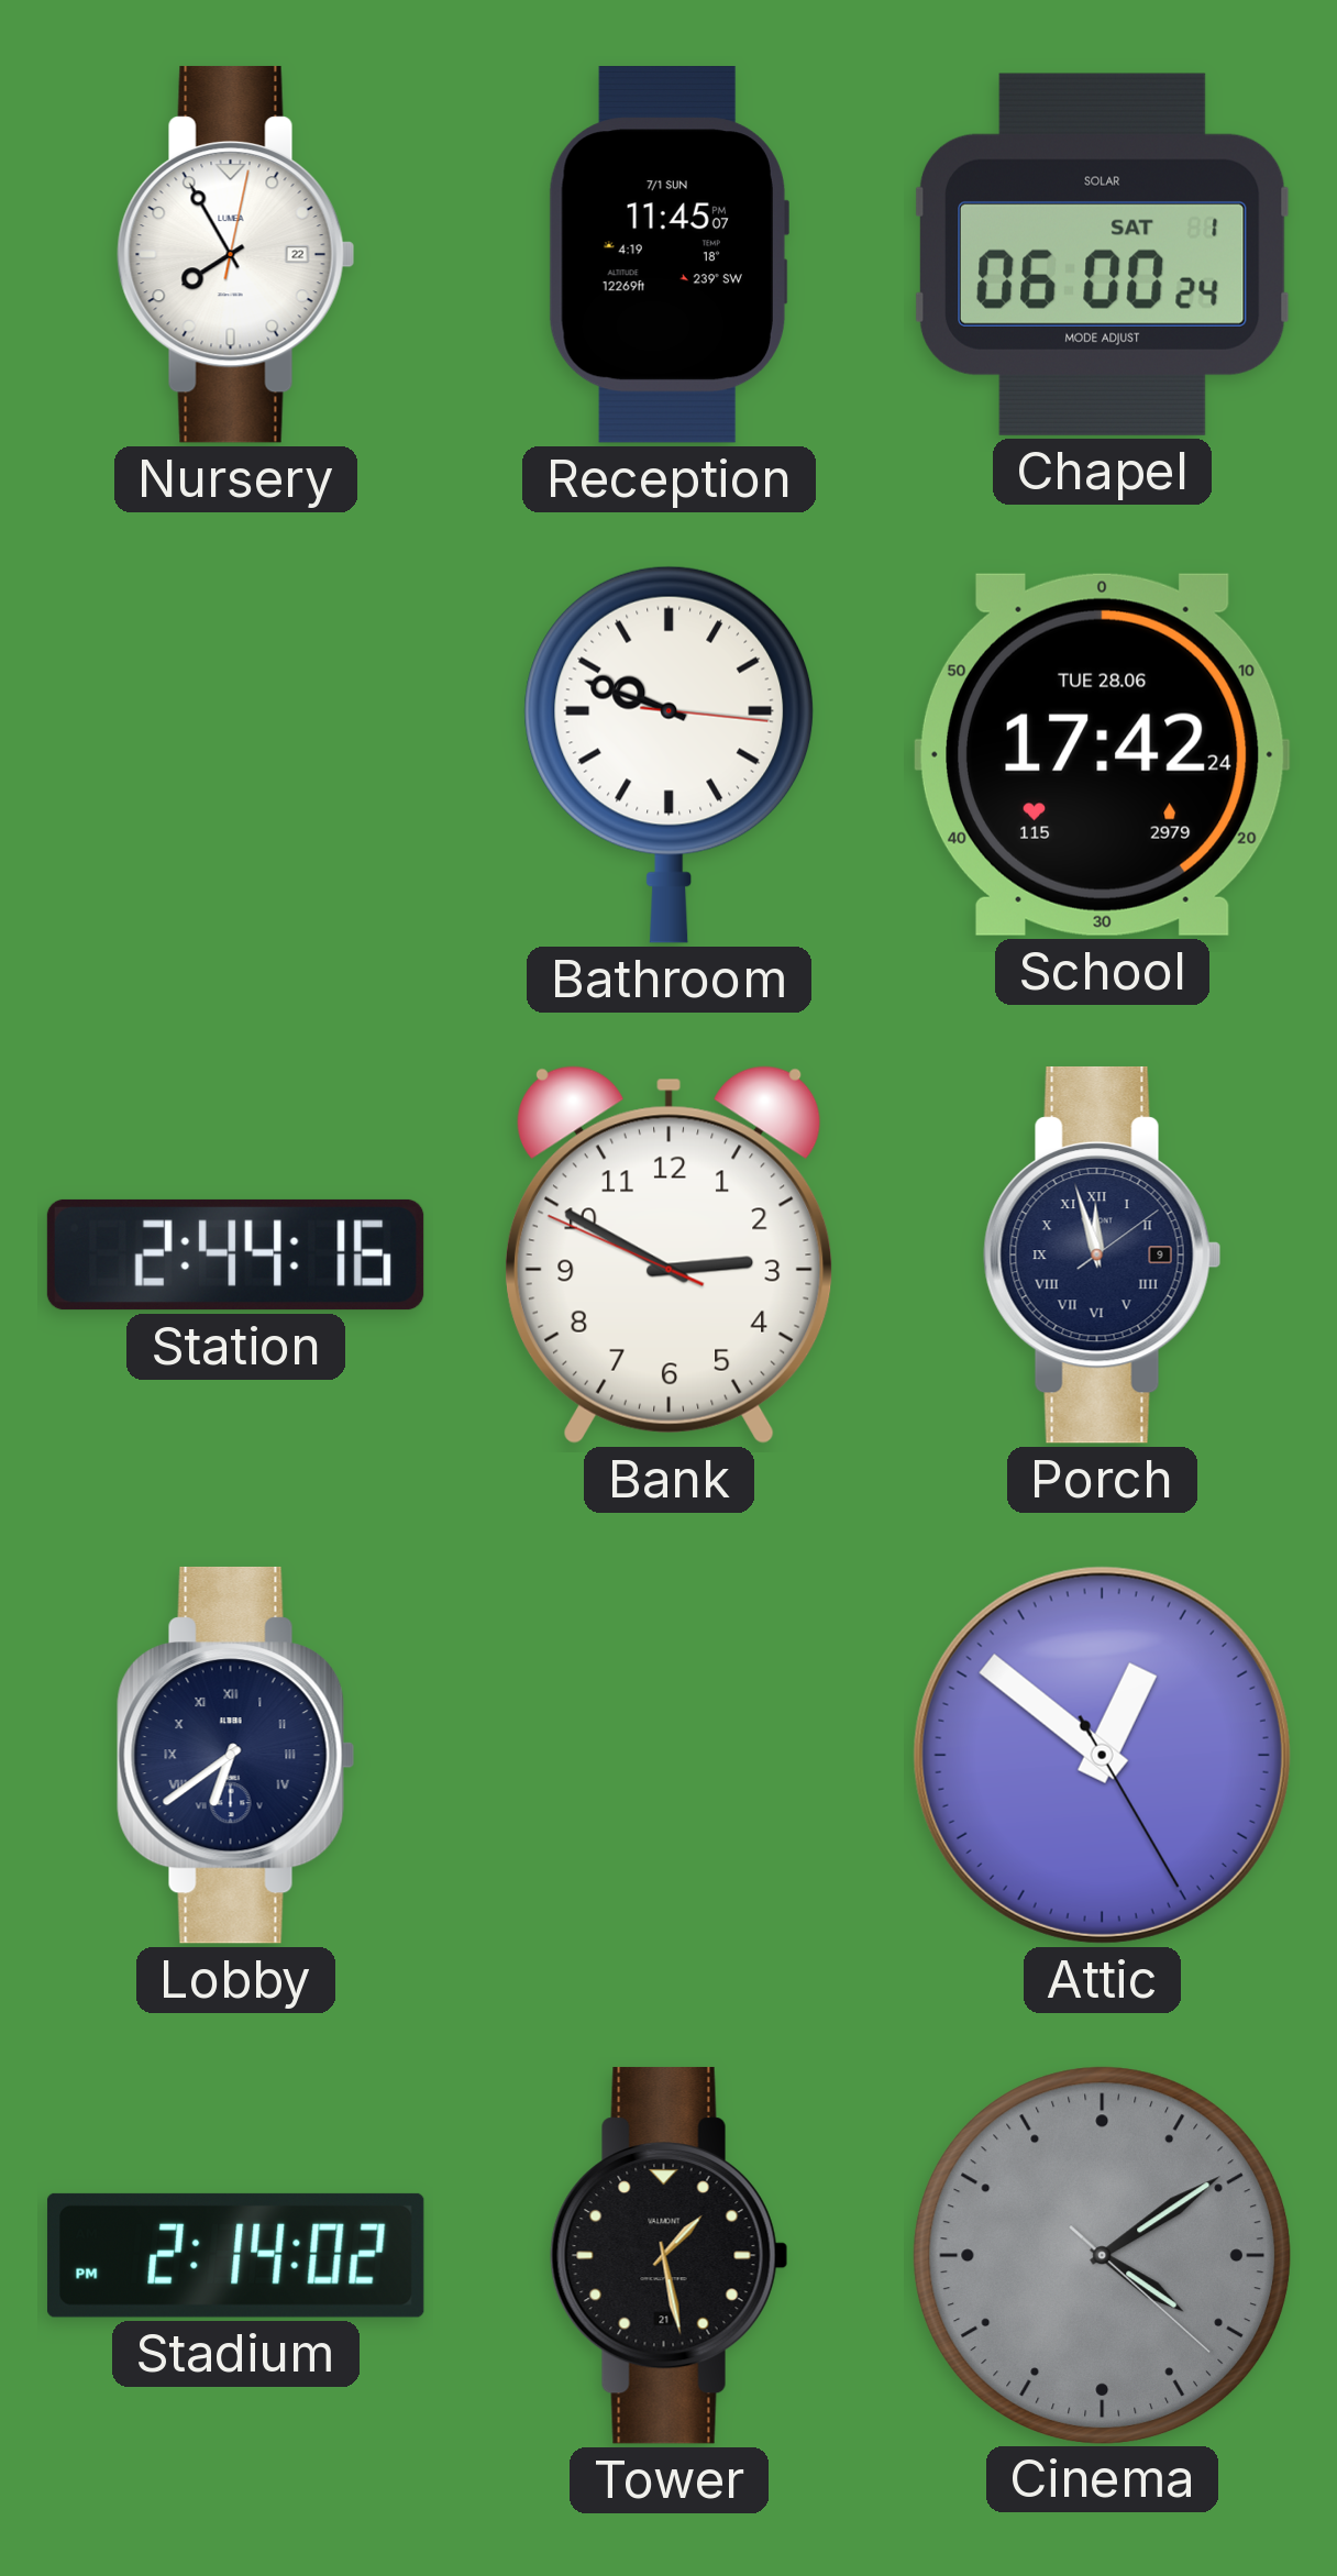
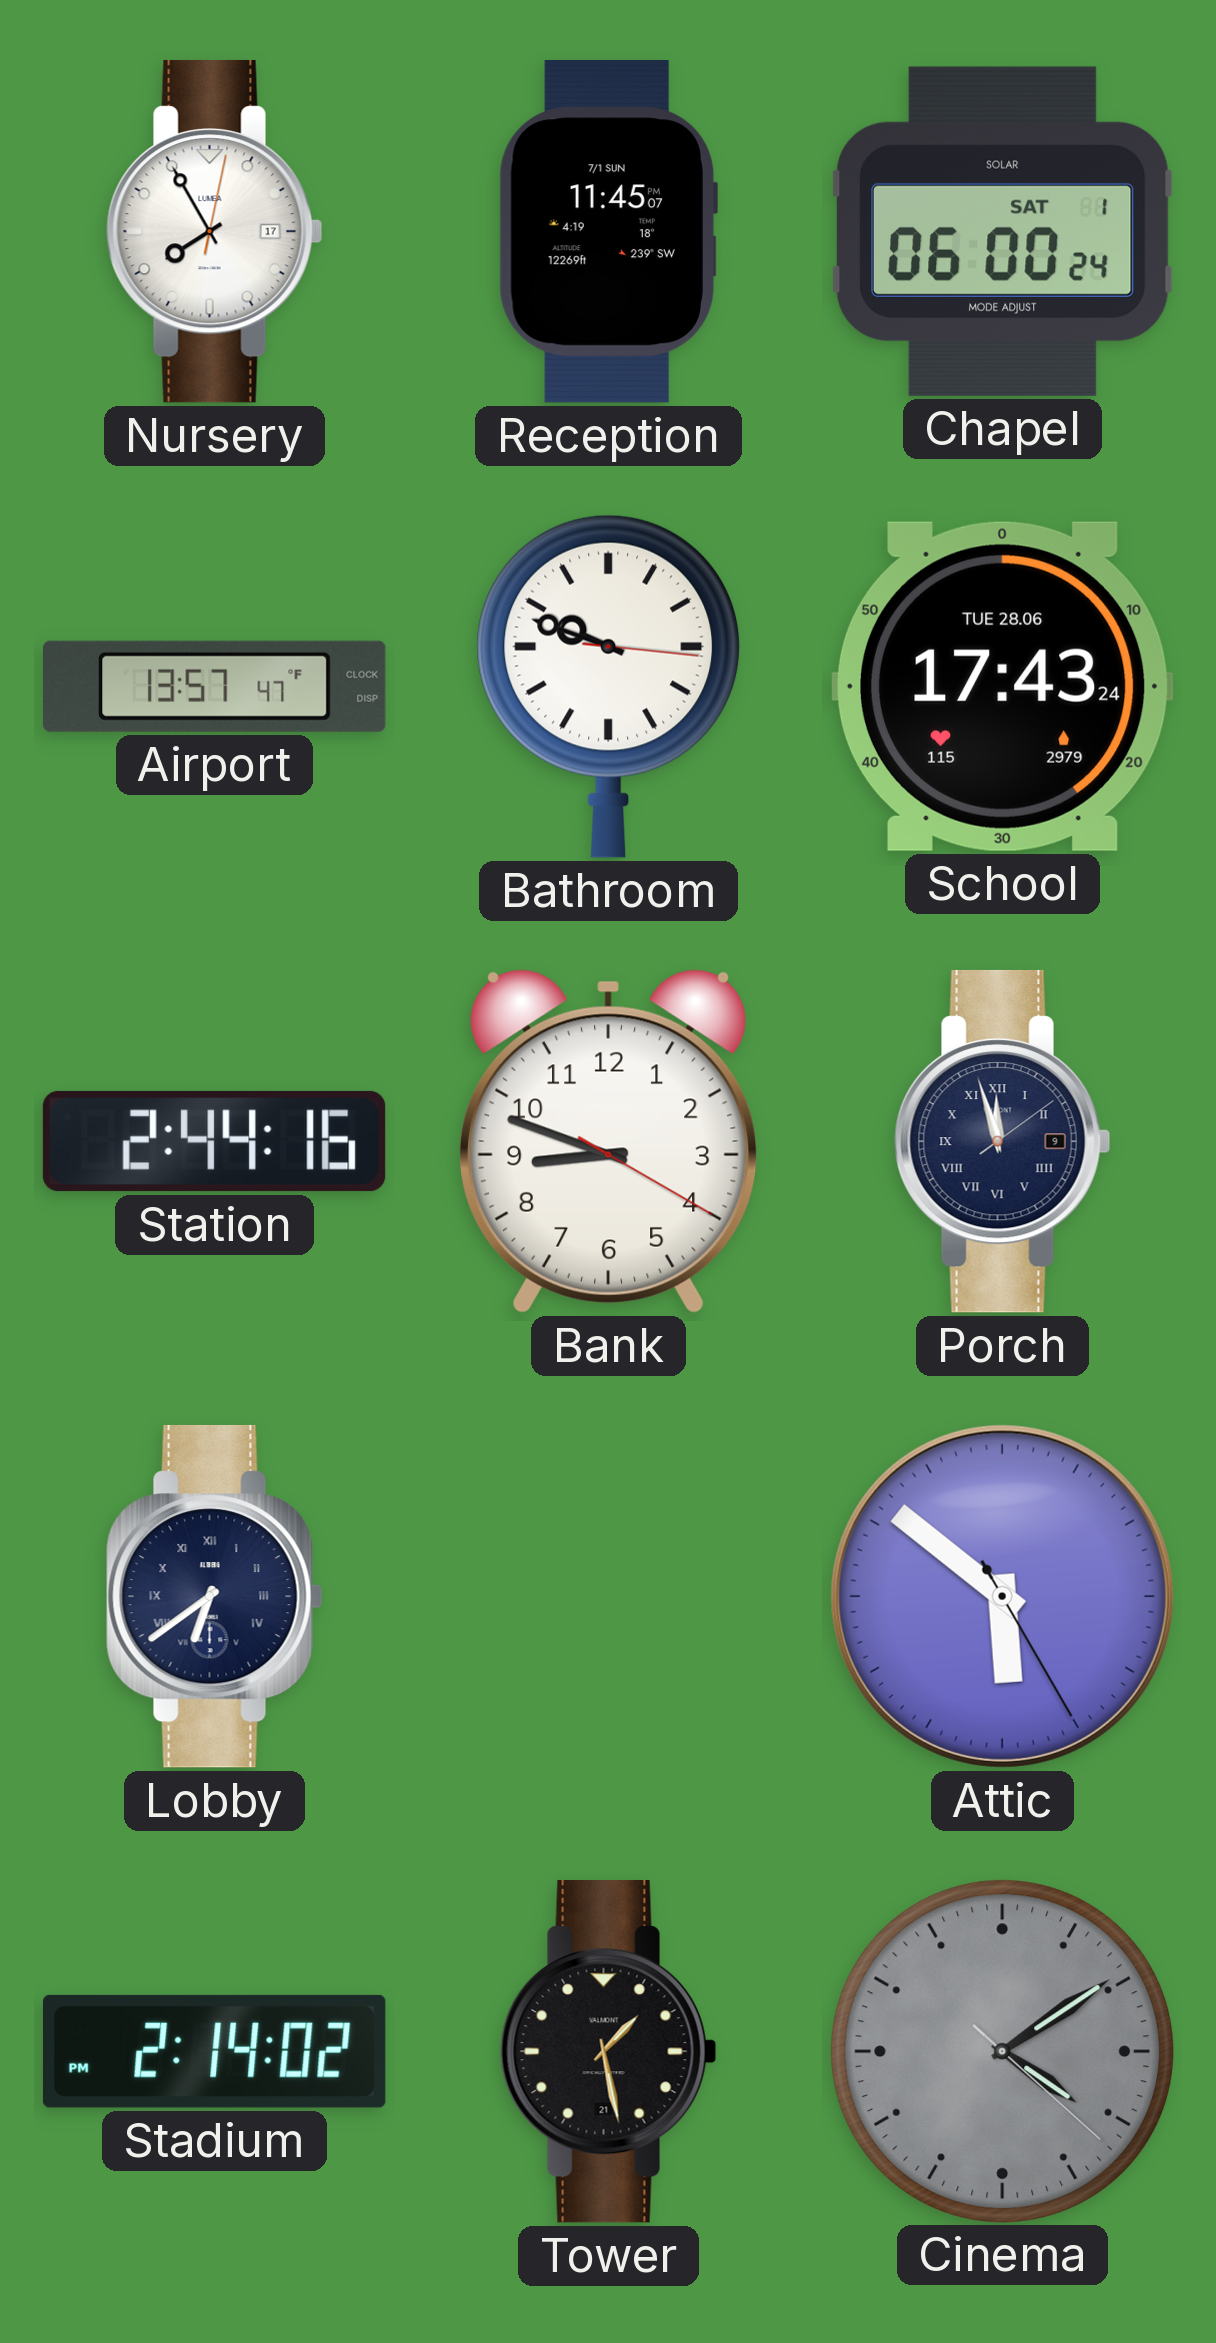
Nursery date: 22 -> 17 (215, 231)
Airport: none -> 13:57 (215, 686)
School: 17:42 -> 17:43 (1002, 686)
Bank: 2:49 -> 8:48 (608, 1141)
Attic: 12:51 -> 5:51 (1002, 1596)
